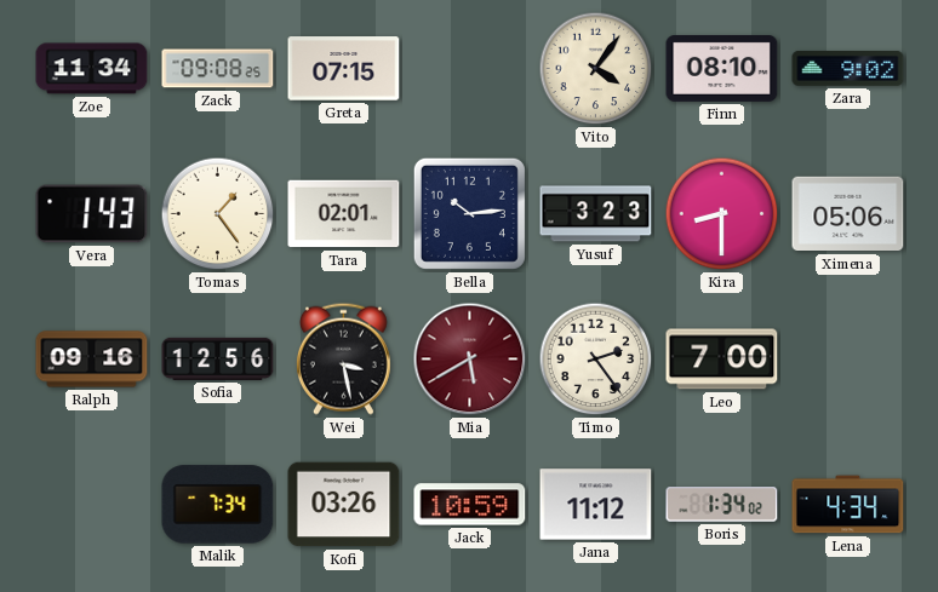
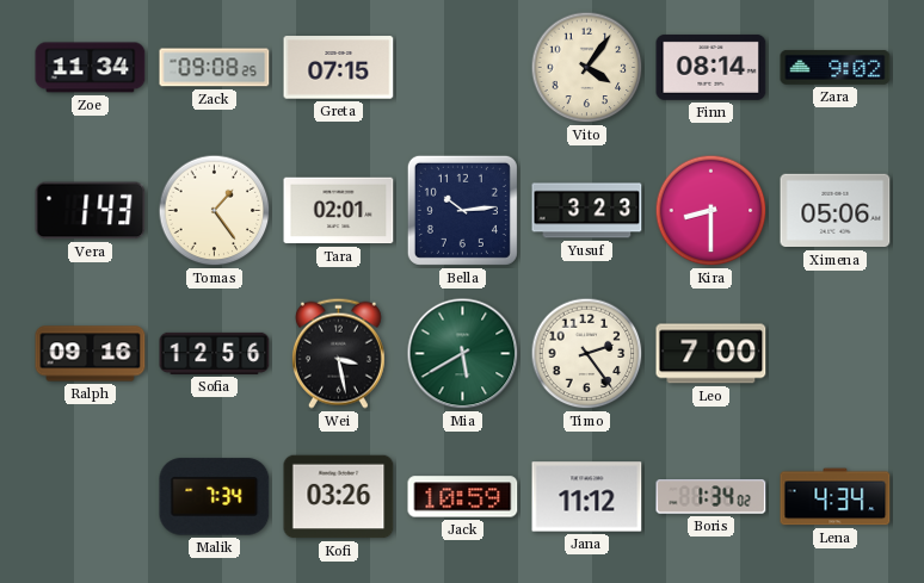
Finn: 08:10 -> 08:14 (712, 67)
Mia dial: burgundy -> green (463, 354)
